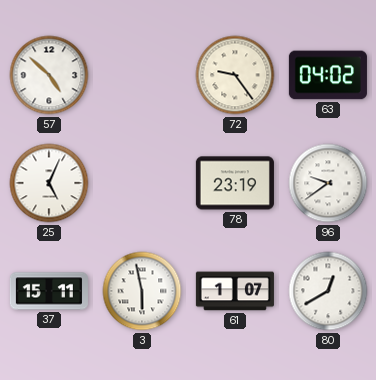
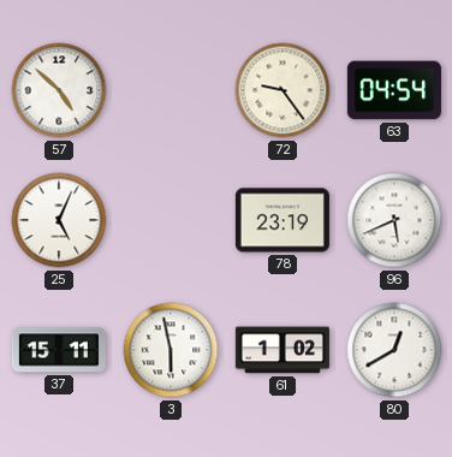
63: 04:02 -> 04:54 (394, 90)
96: 9:39 -> 5:41 (394, 220)
61: 1:07 -> 1:02 (282, 350)
